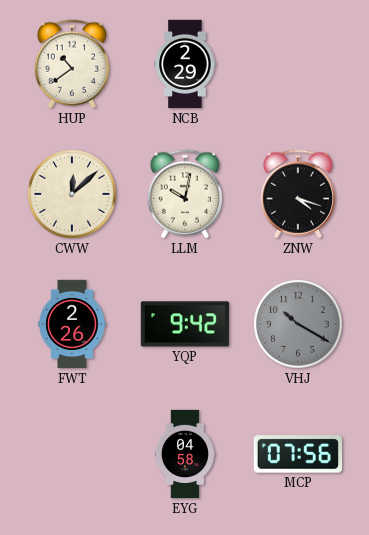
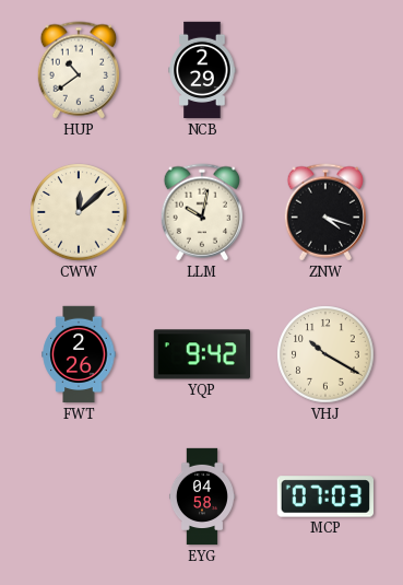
VHJ dial: grey -> cream (325, 354)
MCP: 07:56 -> 07:03 (324, 496)
